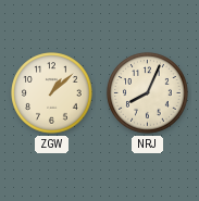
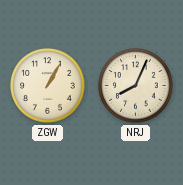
ZGW: 1:08 -> 1:05 (48, 86)
